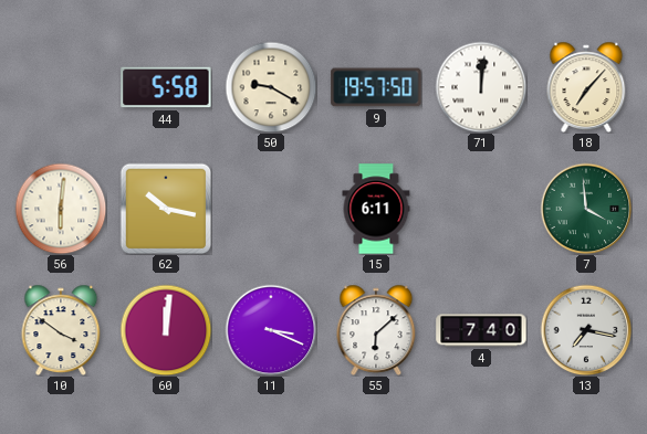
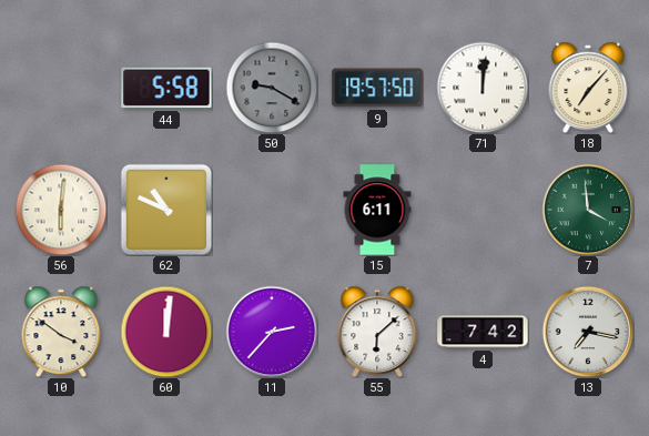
50 dial: cream -> grey (272, 88)
62: 10:17 -> 10:49 (166, 210)
11: 3:19 -> 2:37 (272, 332)
4: 7:40 -> 7:42 (483, 332)
